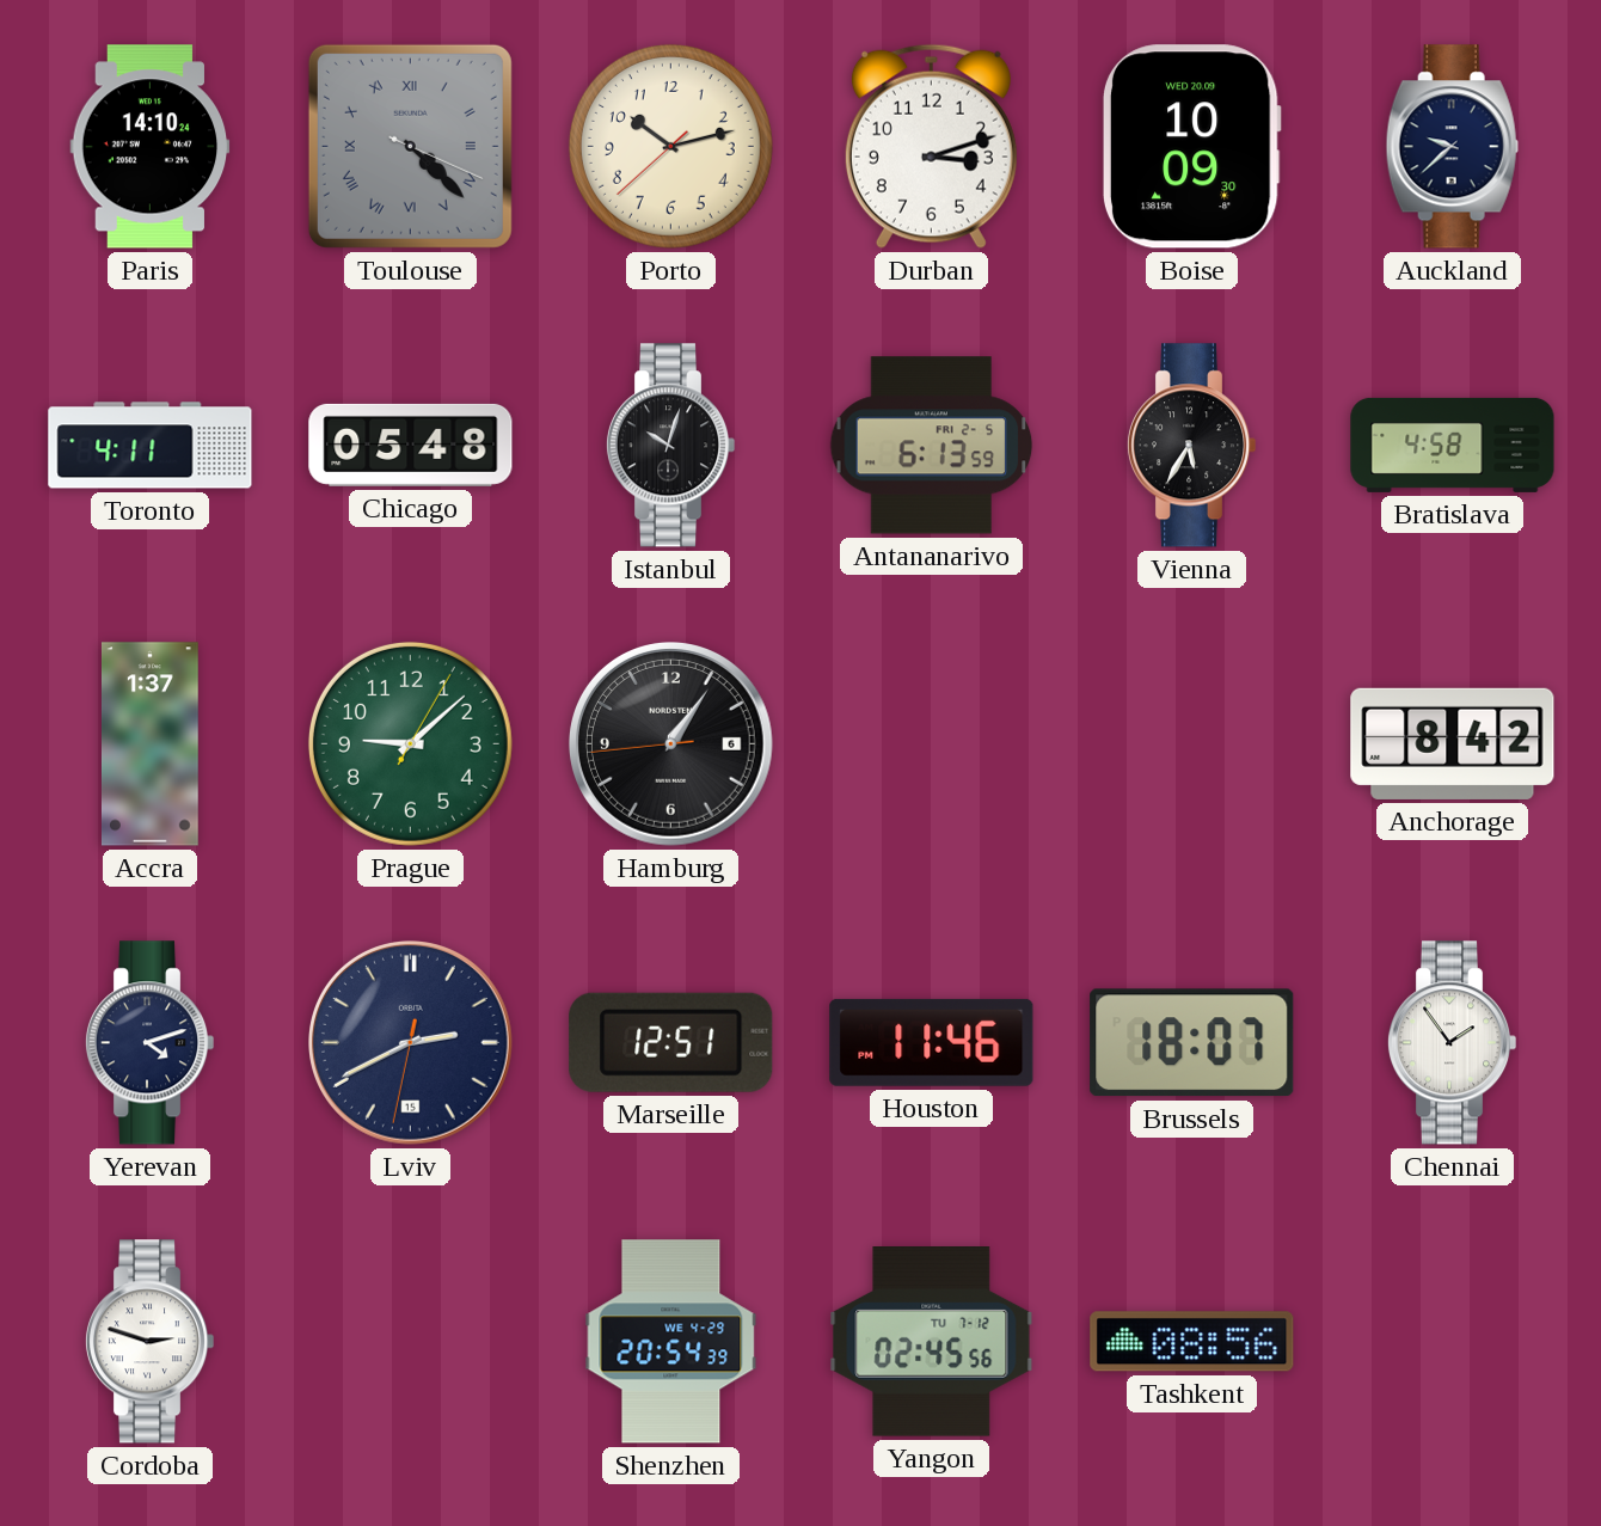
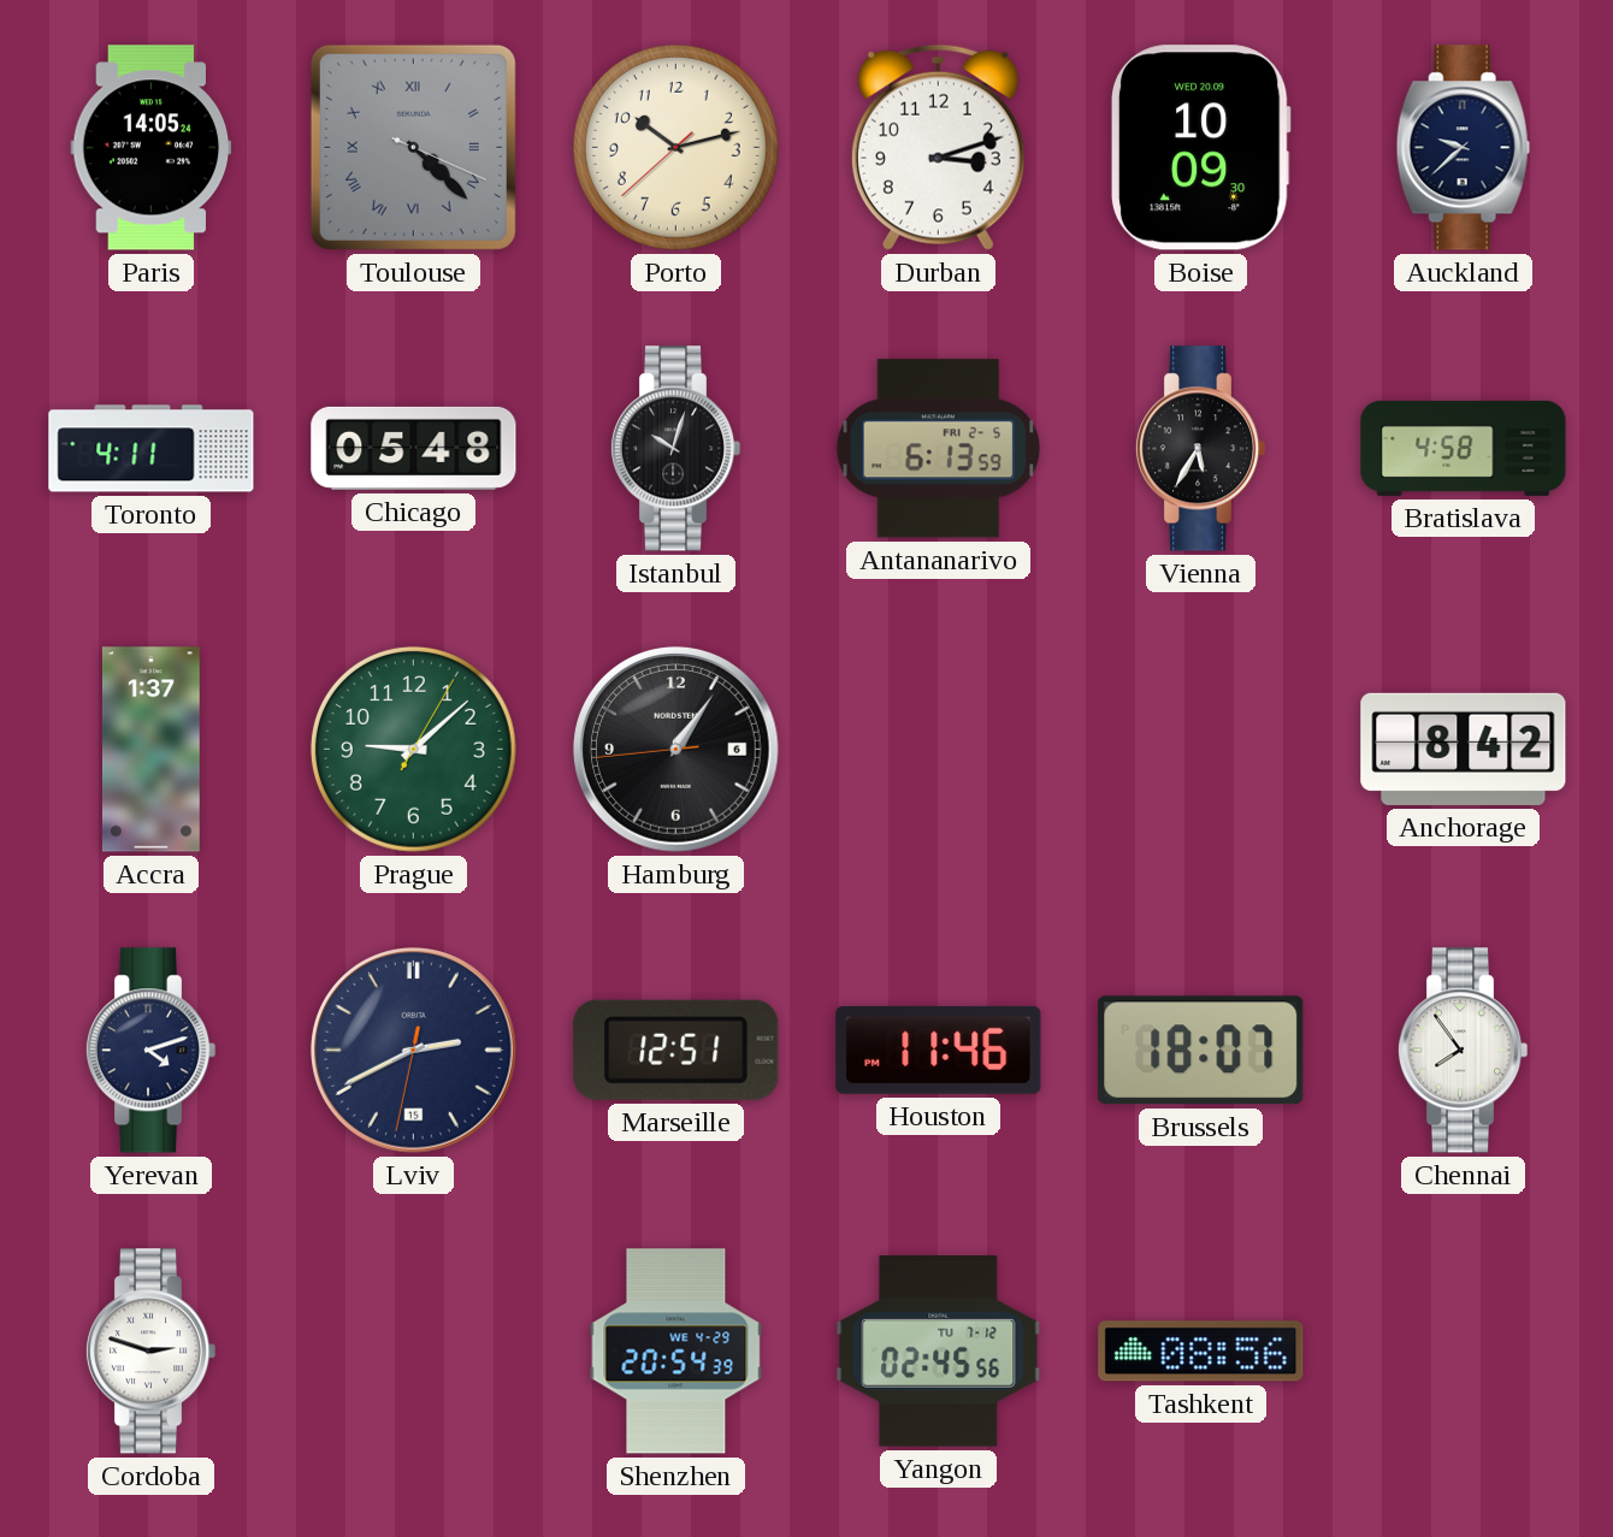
Paris: 14:10 -> 14:05 (152, 148)
Chennai: 1:54 -> 7:54 (1463, 1051)
